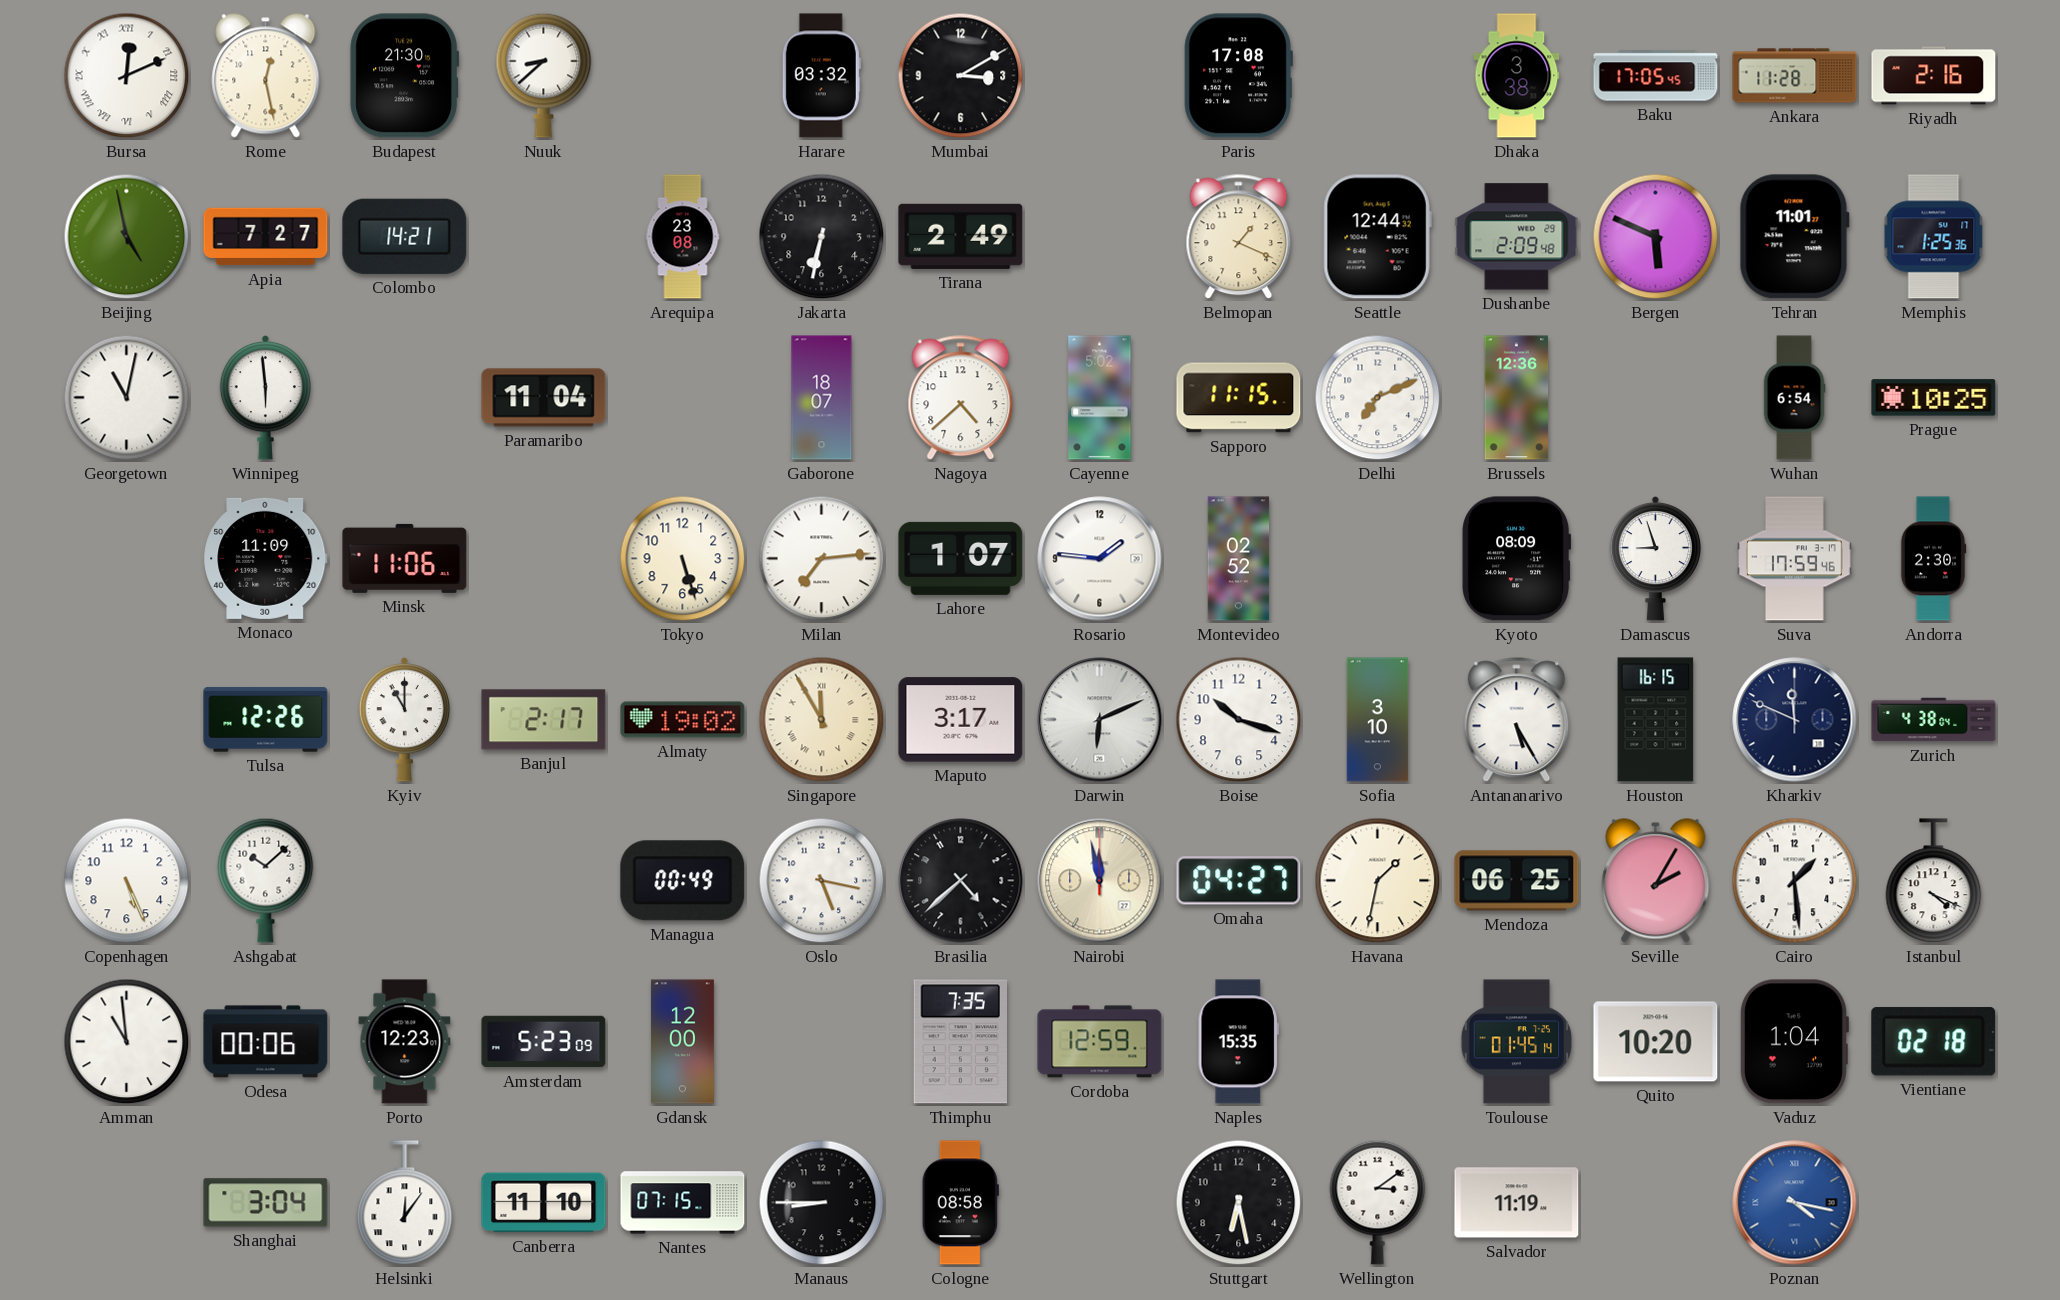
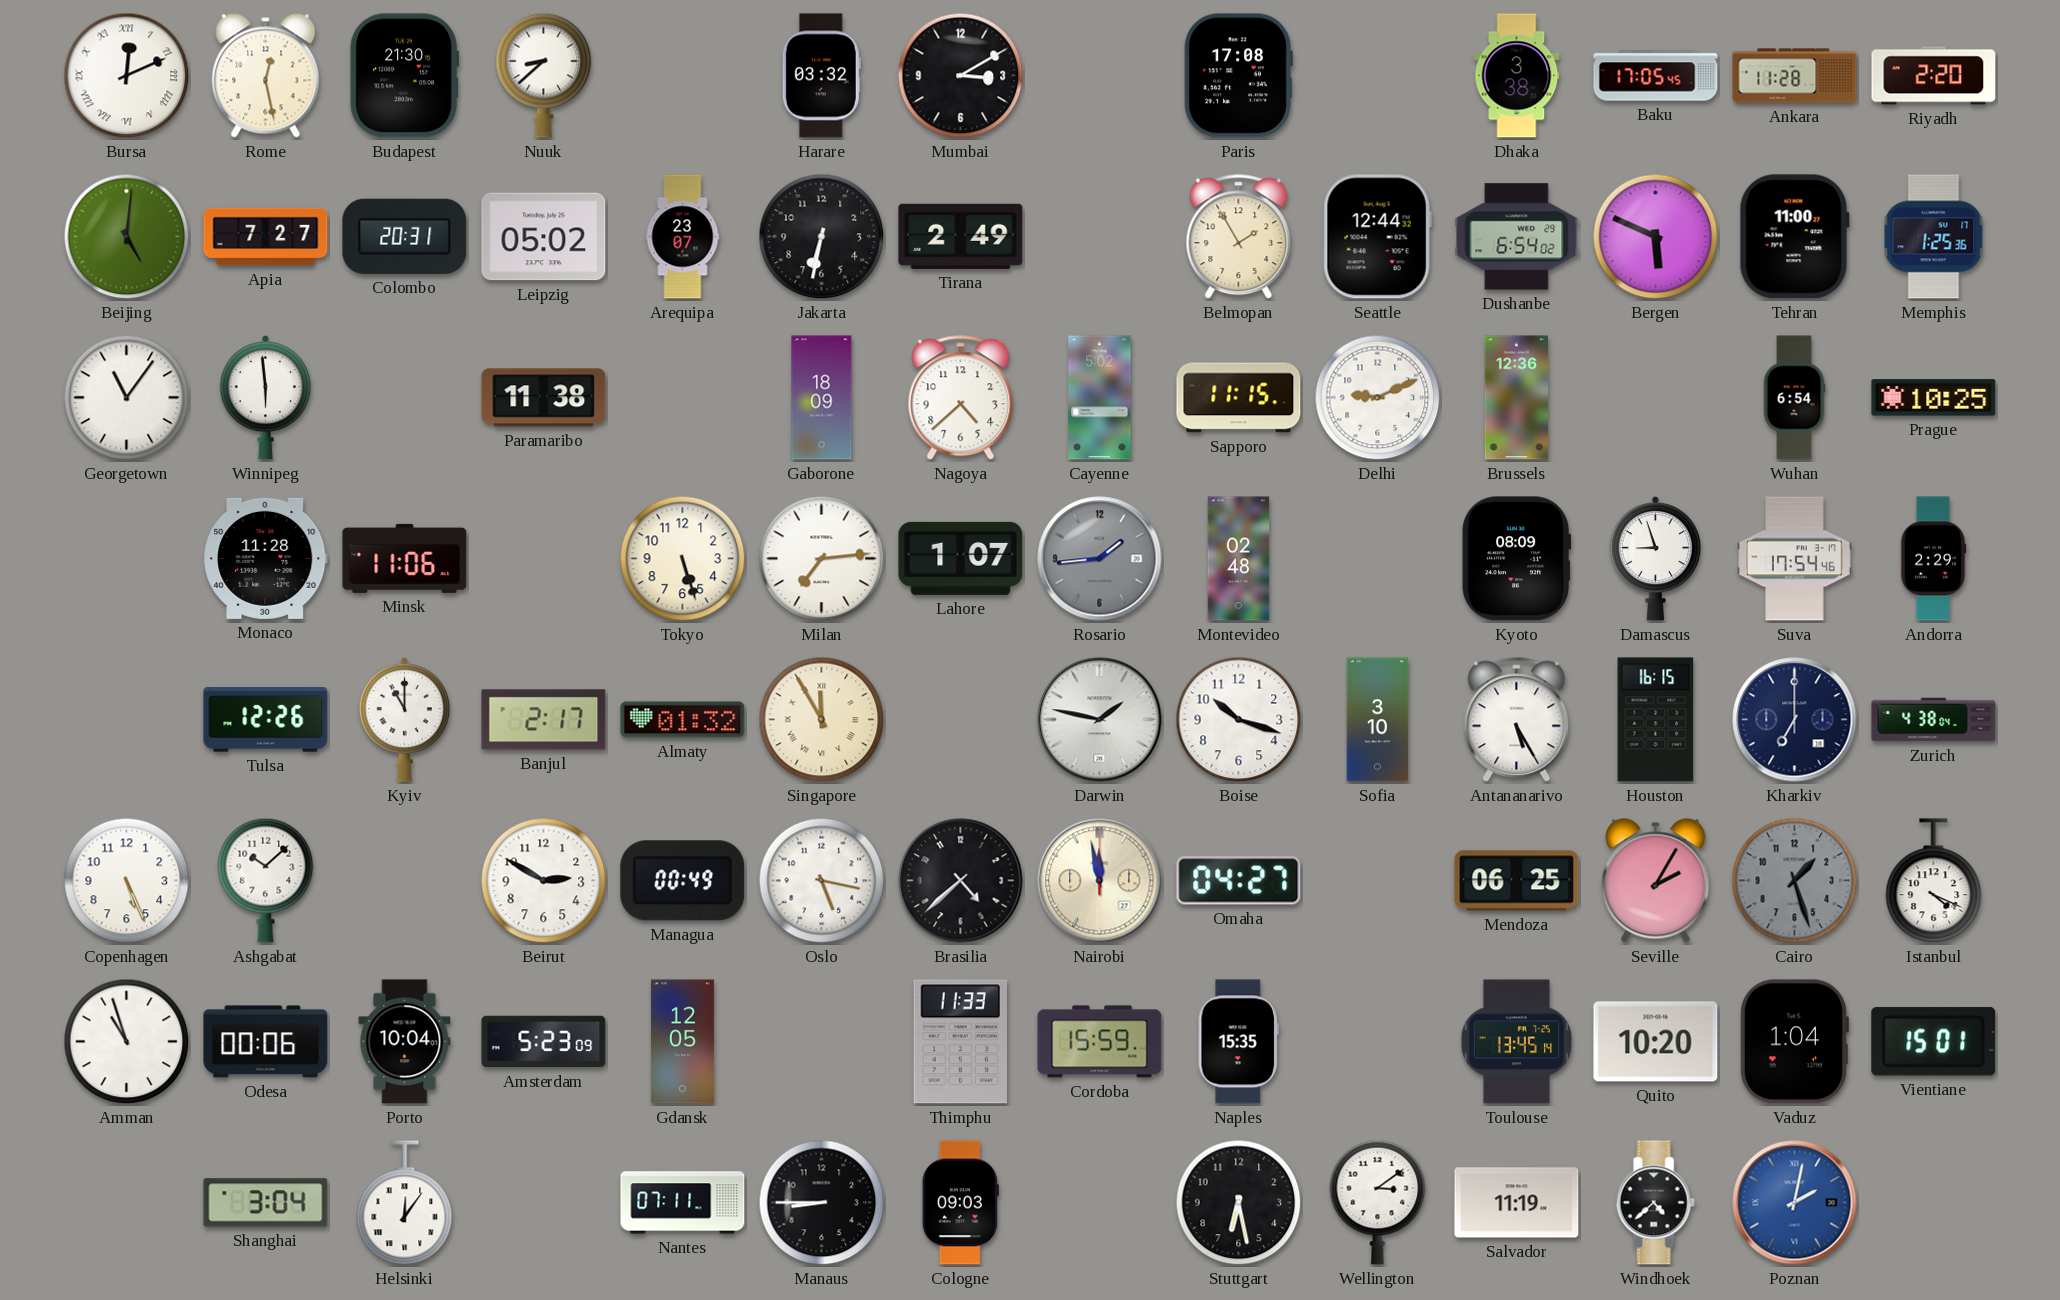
Riyadh: 2:16 -> 2:20 (1934, 76)
Beijing: 4:58 -> 5:01 (127, 237)
Colombo: 14:21 -> 20:31 (405, 236)
Leipzig: none -> 05:02 (544, 237)
Arequipa: 23:08 -> 23:07 (683, 237)
Belmopan: 1:19 -> 1:55 (1239, 237)
Dushanbe: 2:09 -> 6:54 (1517, 237)
Tehran: 11:01 -> 11:00 (1794, 237)
Georgetown: 11:02 -> 11:06 (127, 398)
Paramaribo: 11:04 -> 11:38 (544, 398)
Gaborone: 18:07 -> 18:09 (822, 398)
Delhi: 7:11 -> 9:11 (1378, 398)
Monaco: 11:09 -> 11:28 (266, 558)
Rosario: 1:46 -> 1:44 (1100, 559)
Rosario dial: white -> grey (1100, 559)
Montevideo: 02:52 -> 02:48 (1239, 559)
Suva: 17:59 -> 17:54 (1795, 559)
Andorra: 2:30 -> 2:29 (1933, 559)
Almaty: 19:02 -> 01:32 (683, 720)
Maputo: 3:17 -> none (961, 720)
Darwin: 6:11 -> 1:47 (1100, 720)
Kharkiv: 11:49 -> 7:00 (1795, 720)
Beirut: none -> 2:50 (544, 881)
Havana: 1:32 -> none (1378, 881)
Cairo: 1:29 -> 1:27 (1795, 881)
Cairo dial: white -> grey (1795, 881)
Amman: 10:59 -> 10:57 (127, 1042)
Porto: 12:23 -> 10:04 (405, 1042)
Gdansk: 12:00 -> 12:05 (682, 1042)
Thimphu: 7:35 -> 11:33 (960, 1042)
Cordoba: 12:59 -> 15:59 (1100, 1042)
Toulouse: 01:45 -> 13:45 (1517, 1042)
Vientiane: 02:18 -> 15:01 (1934, 1042)
Canberra: 11:10 -> none (544, 1203)
Nantes: 07:15 -> 07:11 (683, 1203)
Cologne: 08:58 -> 09:03 (960, 1203)
Windhoek: none -> 4:38 (1655, 1203)
Poznan: 4:17 -> 2:02 (1795, 1203)
